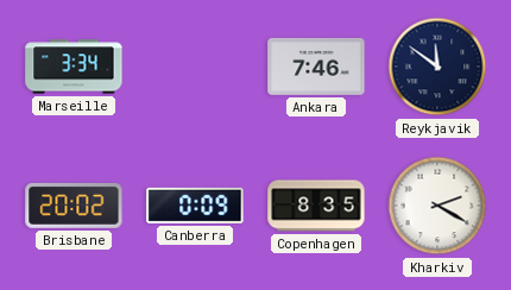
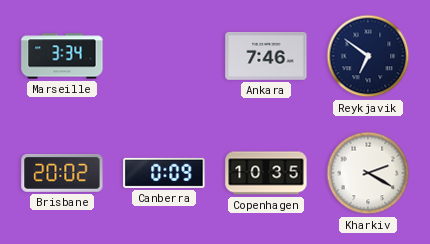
Reykjavik: 11:51 -> 6:51 (368, 56)
Copenhagen: 8:35 -> 10:35 (266, 173)
